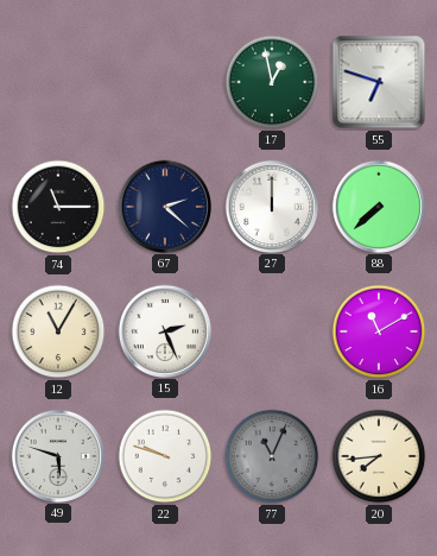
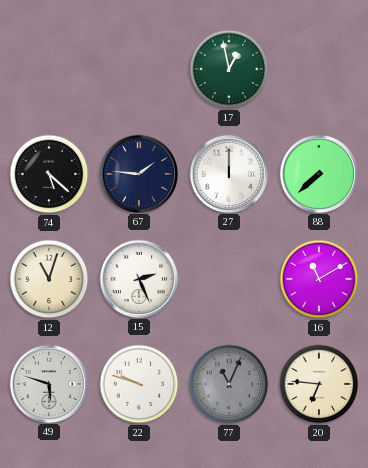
55: 6:48 -> none (379, 82)
74: 11:15 -> 5:22 (49, 174)
67: 2:22 -> 1:46 (138, 173)
12: 11:05 -> 11:03 (49, 279)
20: 7:44 -> 6:46 (319, 384)
